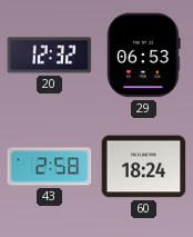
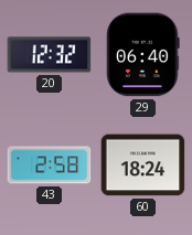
29: 06:53 -> 06:40 (143, 55)
